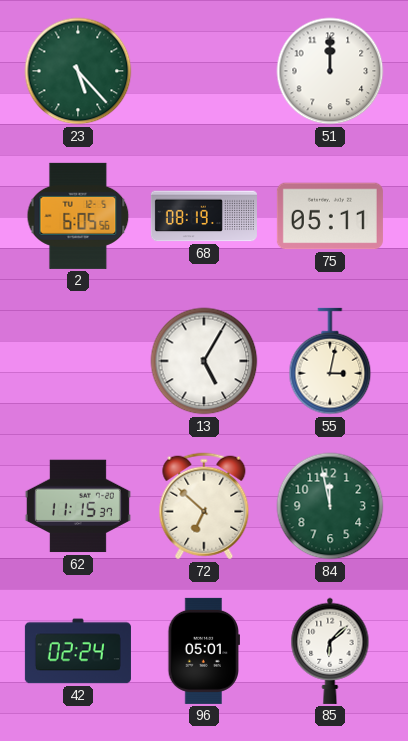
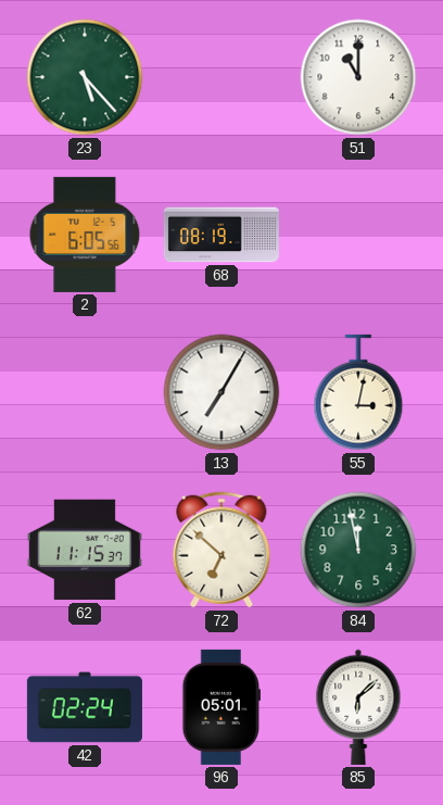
51: 12:00 -> 11:00 (358, 77)
75: 05:11 -> none (330, 216)
13: 5:05 -> 7:05 (221, 392)
